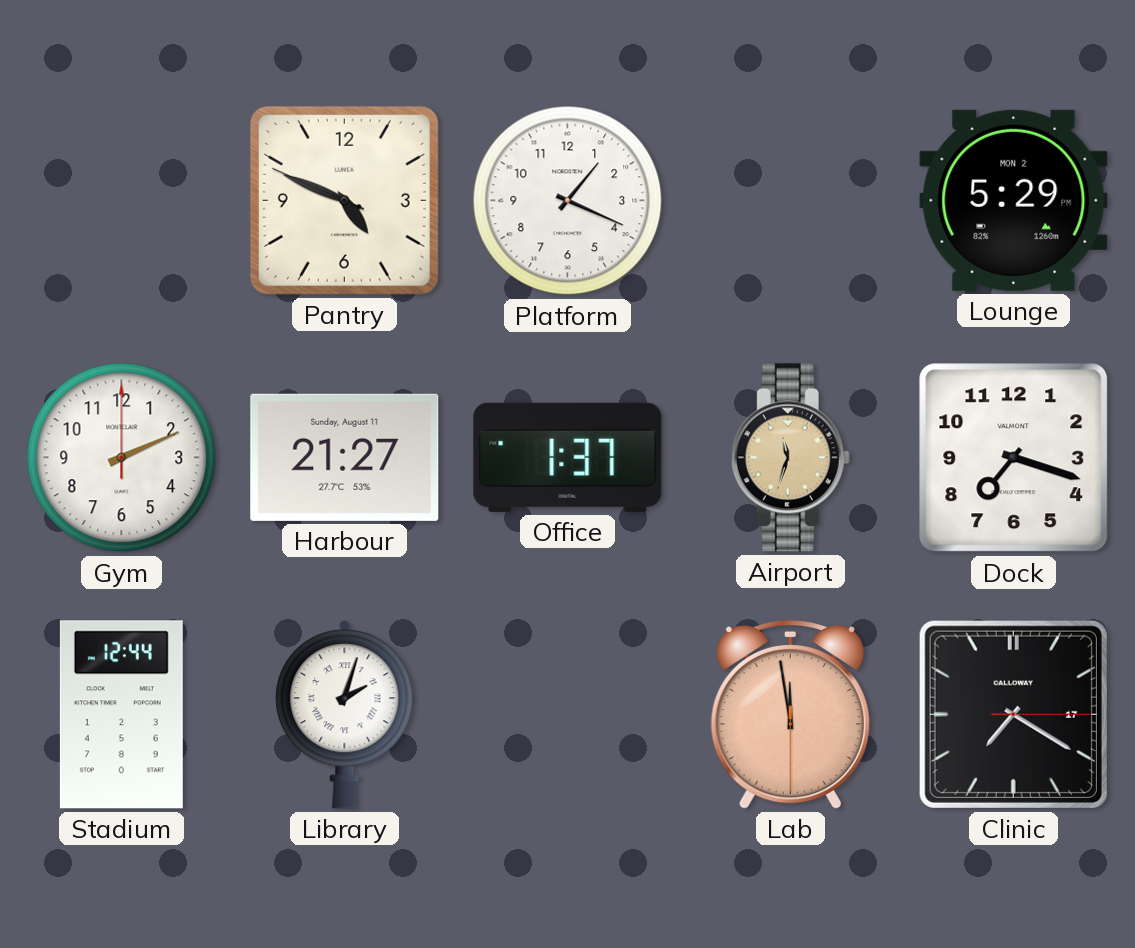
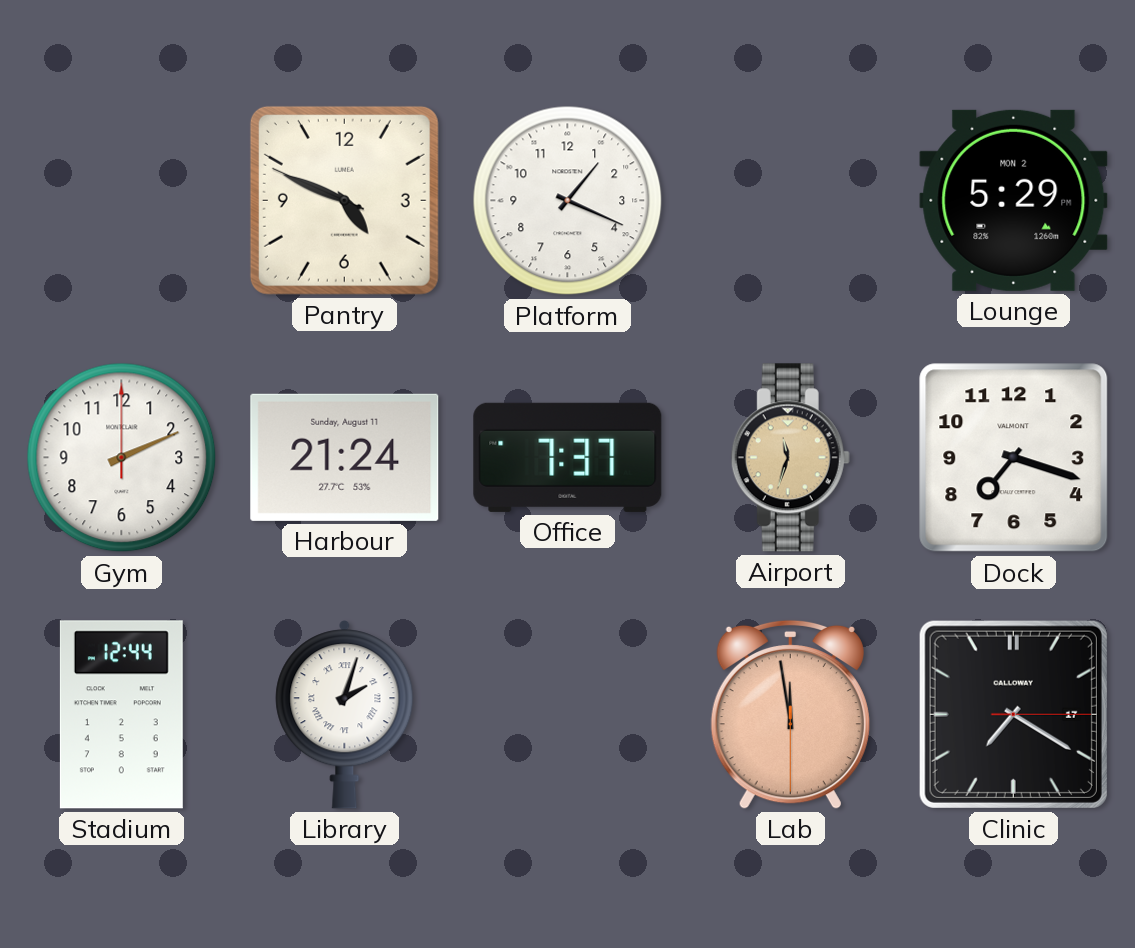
Harbour: 21:27 -> 21:24 (345, 457)
Office: 1:37 -> 7:37 (568, 457)
